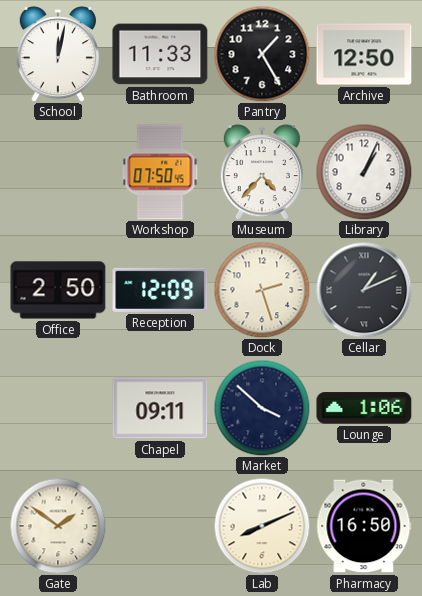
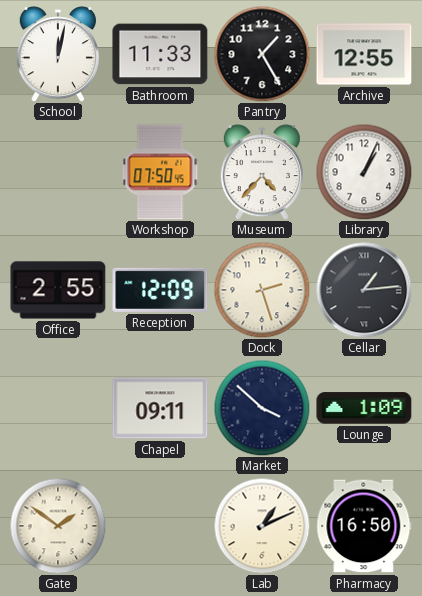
Archive: 12:50 -> 12:55 (364, 54)
Office: 2:50 -> 2:55 (58, 290)
Cellar: 1:11 -> 1:14 (364, 290)
Lounge: 1:06 -> 1:09 (364, 408)
Lab: 8:11 -> 1:11 (262, 526)
